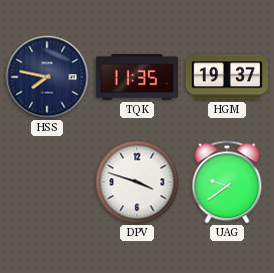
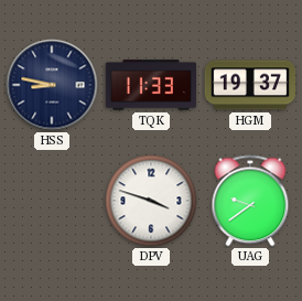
HSS: 7:47 -> 8:47 (52, 85)
TQK: 11:35 -> 11:33 (150, 85)
